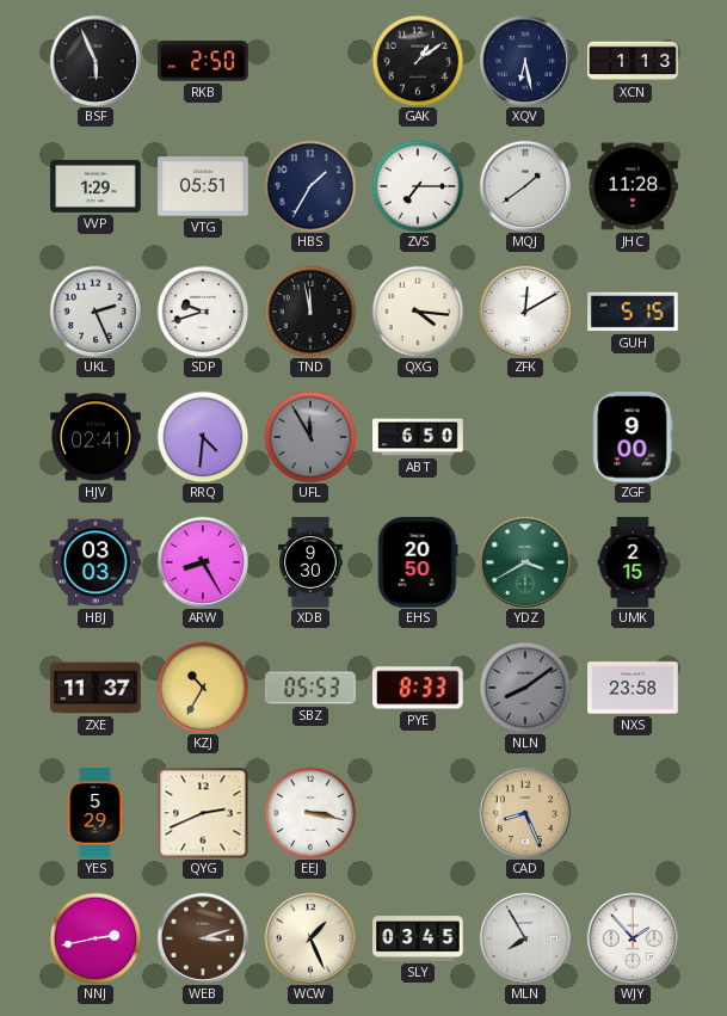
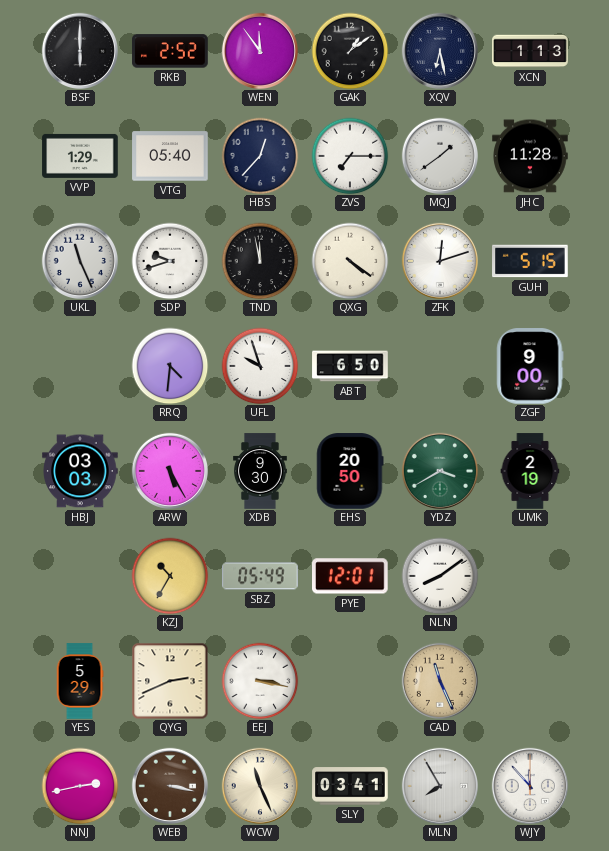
BSF: 5:56 -> 6:00 (79, 50)
RKB: 2:50 -> 2:52 (170, 51)
WEN: none -> 11:54 (259, 50)
VTG: 05:51 -> 05:40 (170, 156)
HBS: 1:35 -> 12:37 (260, 156)
UKL: 2:26 -> 11:26 (79, 260)
QXG: 4:16 -> 4:21 (350, 261)
ZFK: 12:10 -> 12:12 (439, 260)
HJV: 02:41 -> none (96, 437)
UFL: 11:55 -> 9:57 (260, 366)
UFL dial: grey -> white (260, 366)
ARW: 8:25 -> 5:25 (169, 470)
UMK: 2:15 -> 2:19 (530, 471)
ZXE: 11:37 -> none (96, 688)
SBZ: 05:53 -> 05:49 (260, 576)
PYE: 8:33 -> 12:01 (351, 576)
NLN dial: grey -> white (440, 576)
NXS: 23:58 -> none (633, 688)
CAD: 8:26 -> 11:26 (439, 680)
WEB: 3:12 -> 3:17 (169, 785)
WCW: 1:26 -> 11:26 (259, 785)
SLY: 03:45 -> 03:41 (350, 786)
WJY: 1:53 -> 11:53 (529, 785)
